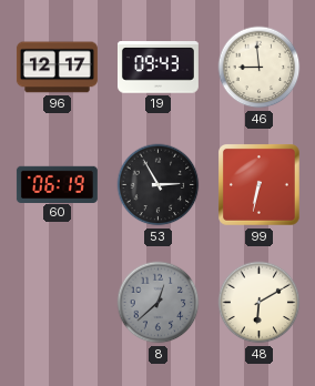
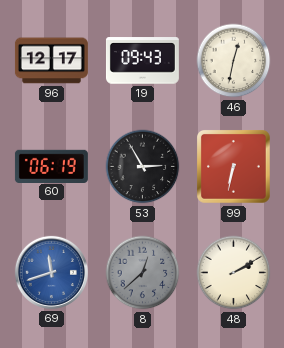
46: 8:59 -> 12:32 (234, 61)
69: none -> 11:42 (51, 272)
48: 6:10 -> 2:10 (234, 273)
